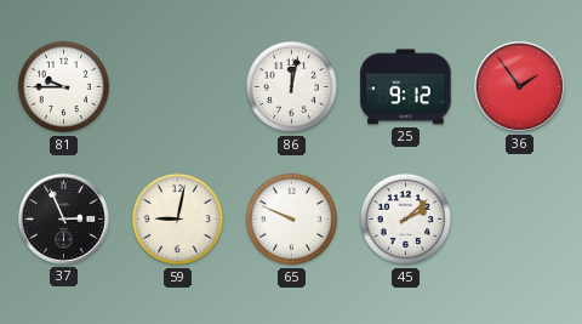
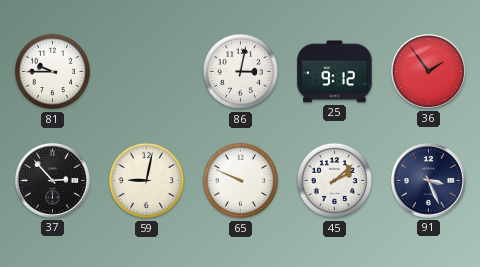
86: 12:02 -> 3:02 (241, 72)
37: 2:56 -> 2:53 (52, 180)
91: none -> 3:26 (428, 180)
